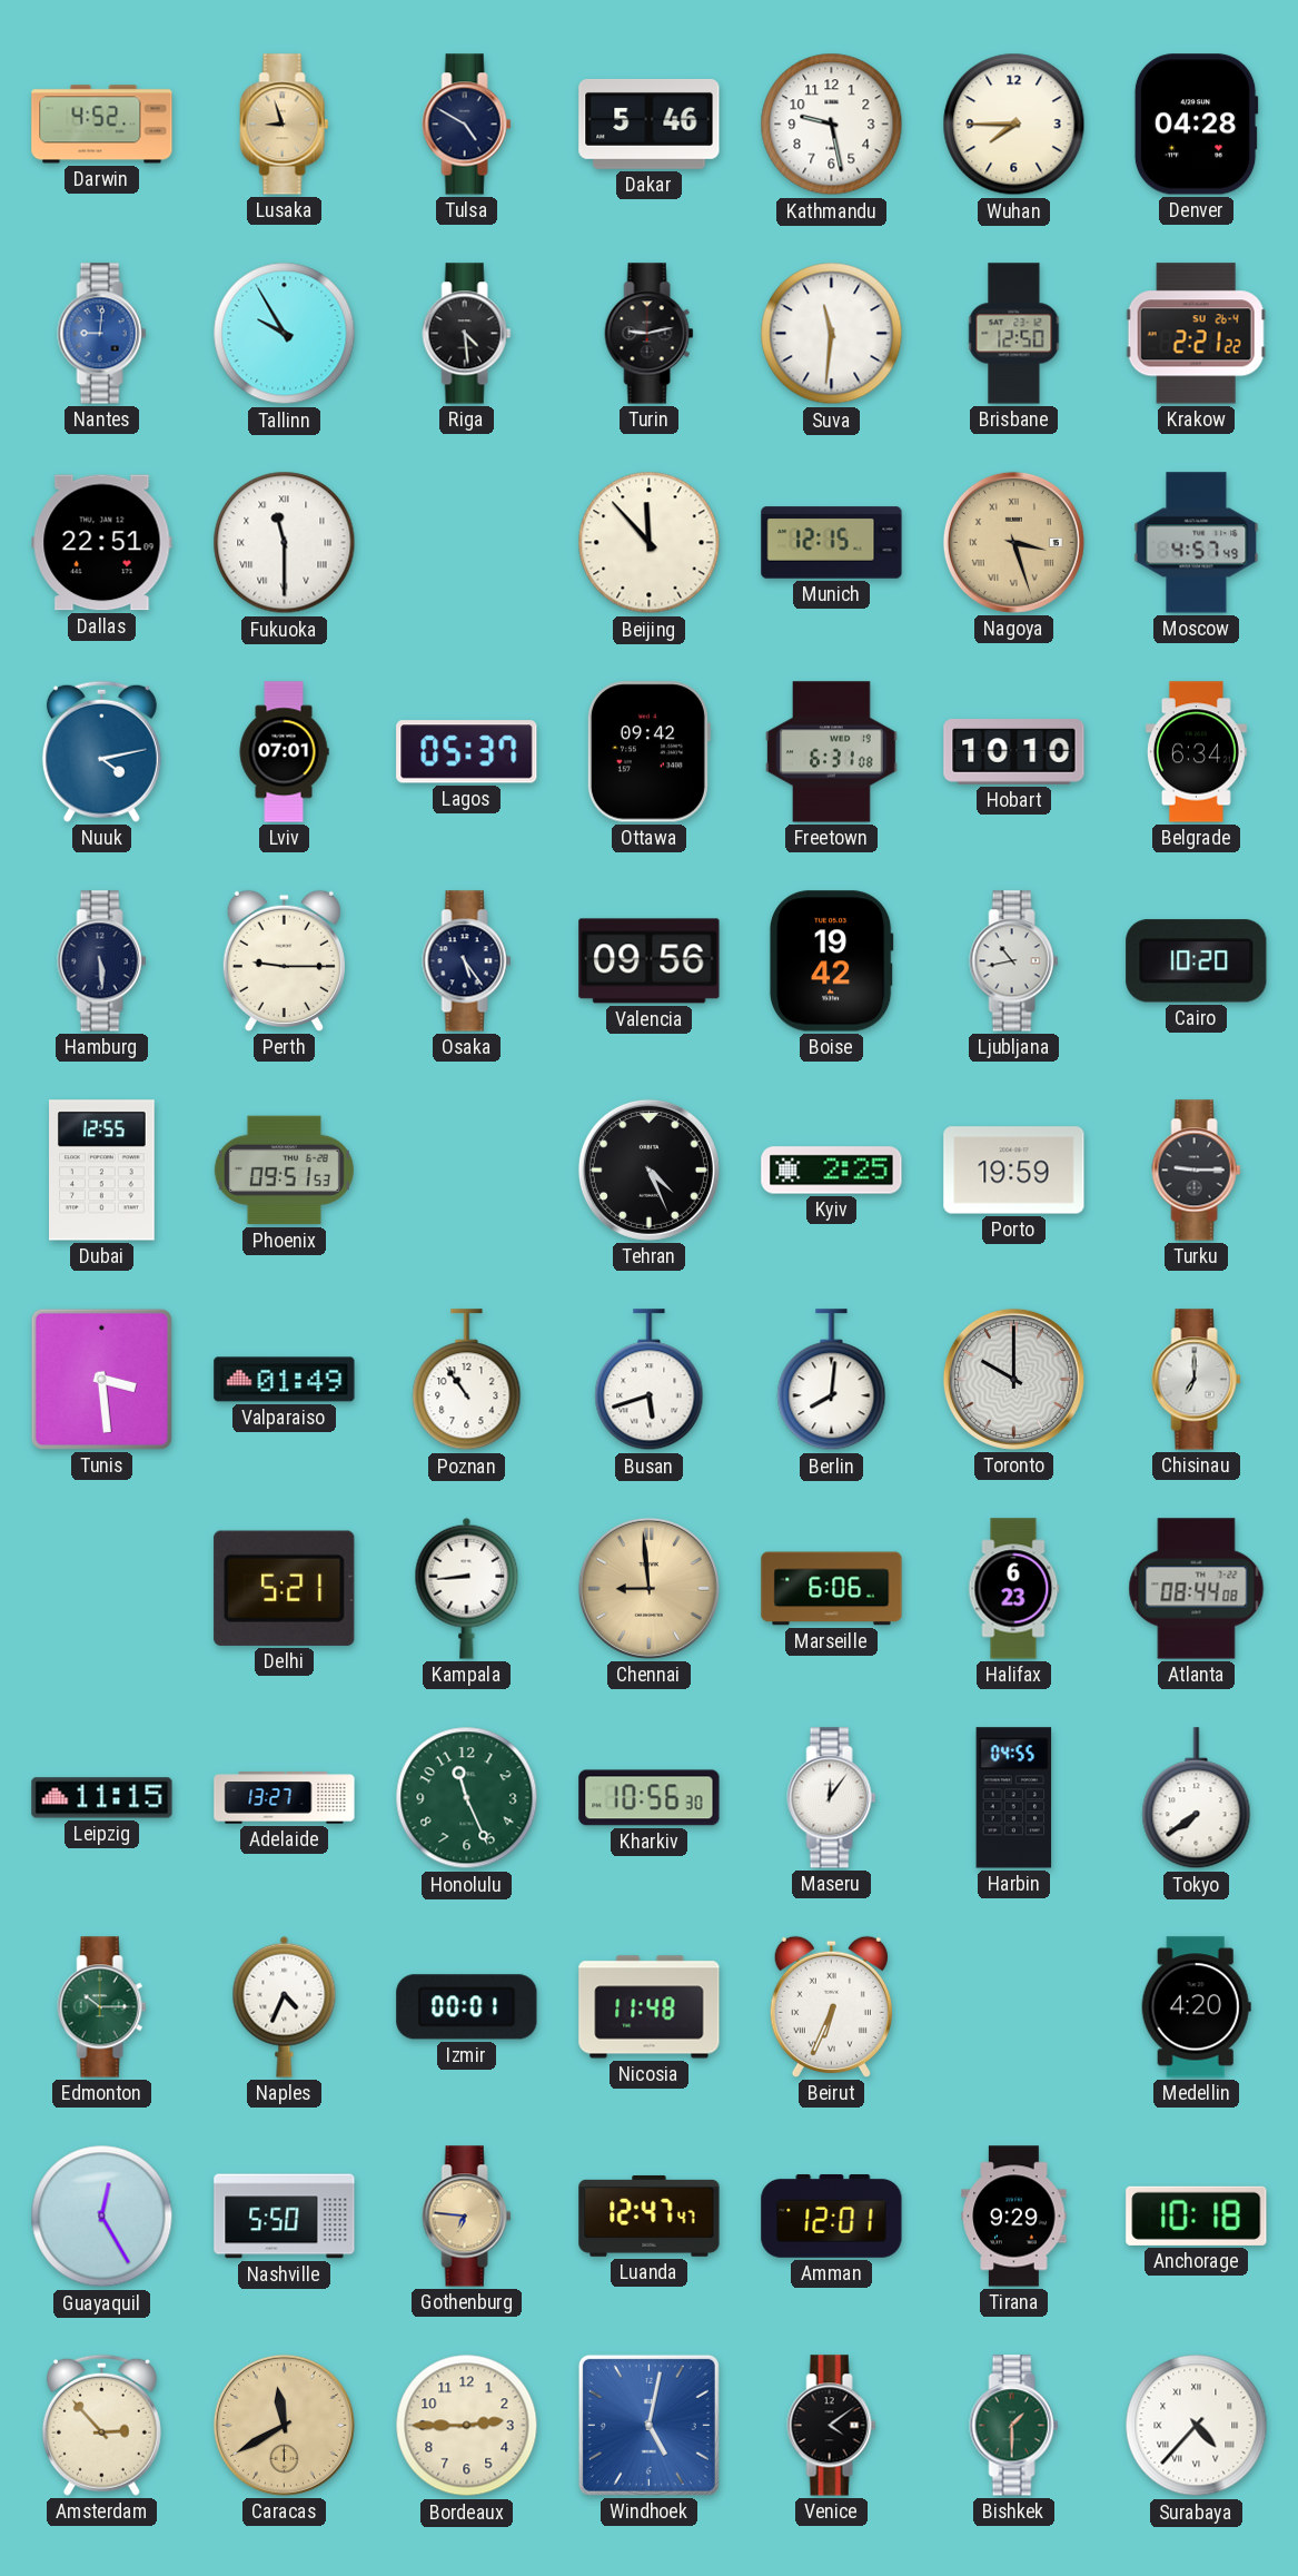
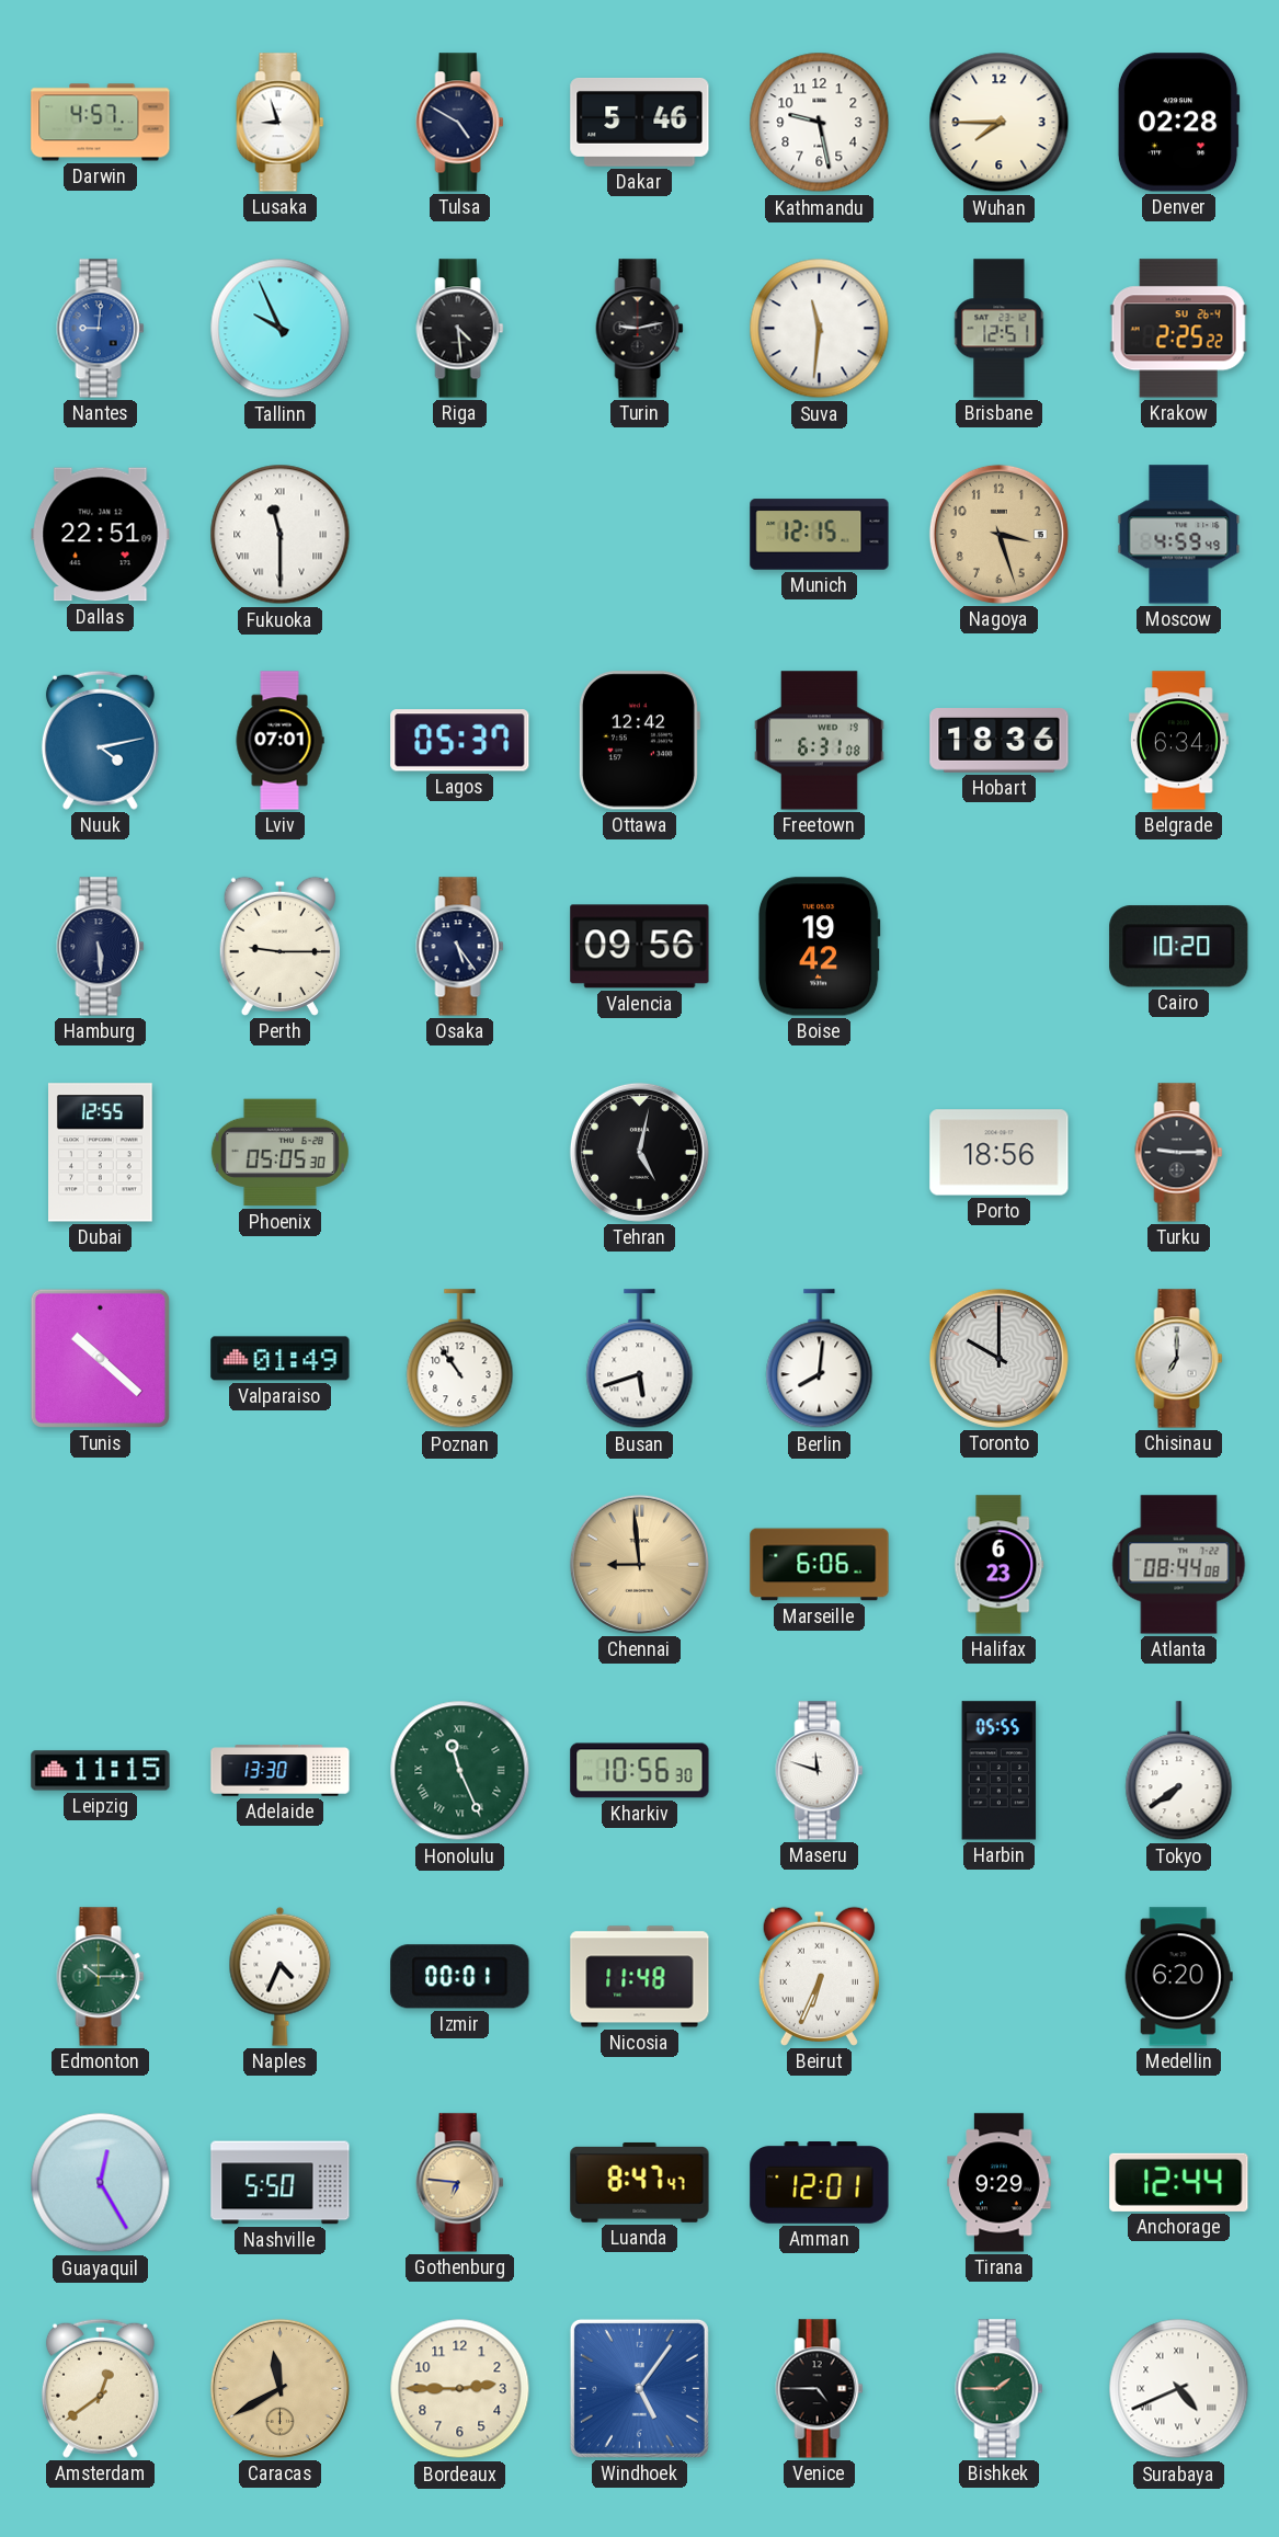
Darwin: 4:52 -> 4:57 (101, 123)
Lusaka dial: champagne -> white (281, 123)
Denver: 04:28 -> 02:28 (1178, 123)
Tallinn: 9:55 -> 9:56 (281, 329)
Brisbane: 12:50 -> 12:51 (1000, 329)
Krakow: 2:21 -> 2:25 (1178, 329)
Beijing: 11:53 -> none (650, 543)
Nagoya numerals: Roman -> Arabic (998, 534)
Moscow: 4:57 -> 4:59 (1179, 535)
Ottawa: 09:42 -> 12:42 (639, 741)
Hobart: 10:10 -> 18:36 (1000, 741)
Ljubljana: 10:43 -> none (1014, 961)
Phoenix: 09:51 -> 05:05 (279, 1153)
Tehran: 4:26 -> 5:02 (639, 1152)
Kyiv: 2:25 -> none (832, 1171)
Porto: 19:59 -> 18:56 (1000, 1153)
Tunis: 3:29 -> 10:22 (100, 1358)
Delhi: 5:21 -> none (285, 1588)
Kampala: 8:44 -> none (467, 1588)
Adelaide: 13:27 -> 13:30 (281, 1771)
Honolulu numerals: Arabic -> Roman (460, 1771)
Maseru: 12:06 -> 11:48 (820, 1771)
Harbin: 04:55 -> 05:55 (1000, 1771)
Medellin: 4:20 -> 6:20 (1178, 1977)
Luanda: 12:47 -> 8:47 (640, 2182)
Anchorage: 10:18 -> 12:44 (1179, 2182)
Amsterdam: 2:53 -> 12:39 (100, 2388)
Windhoek: 5:02 -> 5:06 (639, 2388)
Venice: 4:09 -> 4:45 (820, 2389)
Bishkek: 1:30 -> 1:45 (1000, 2389)
Surabaya: 4:37 -> 4:41 (1179, 2389)
